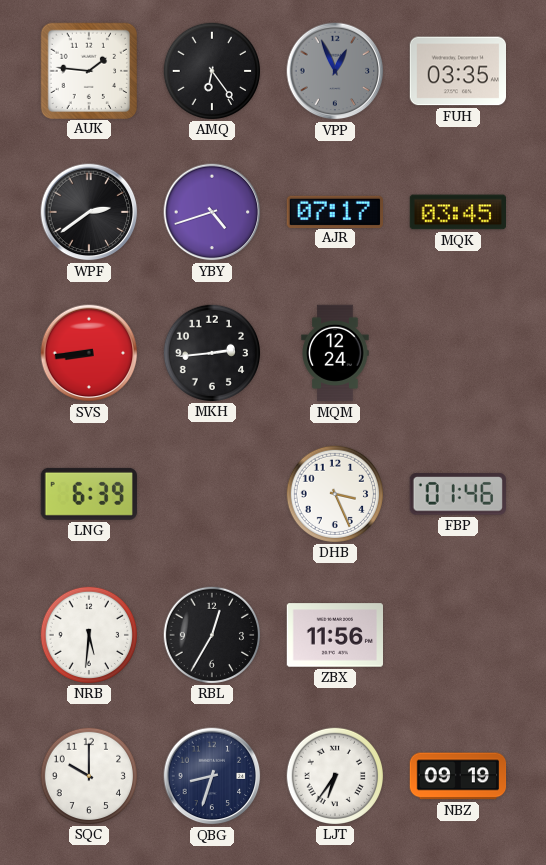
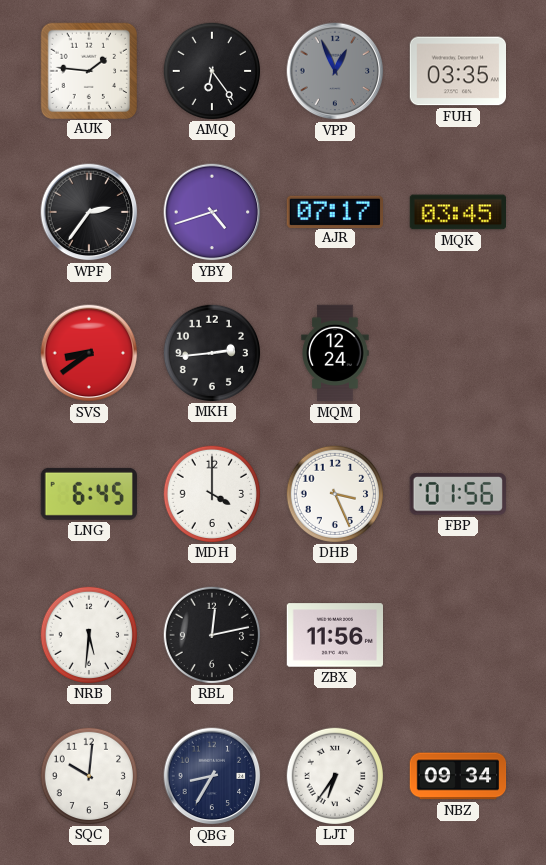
WPF: 2:39 -> 2:36 (89, 212)
SVS: 8:44 -> 8:39 (89, 353)
LNG: 6:39 -> 6:45 (89, 494)
MDH: none -> 4:00 (211, 493)
FBP: 01:46 -> 01:56 (458, 494)
RBL: 12:35 -> 12:13 (211, 634)
SQC: 10:00 -> 10:01 (88, 775)
QBG: 8:33 -> 8:35 (212, 776)
NBZ: 09:19 -> 09:34 (458, 776)
